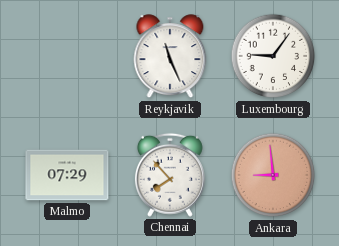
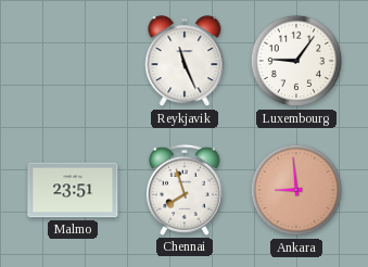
Malmo: 07:29 -> 23:51 (73, 190)
Chennai: 7:53 -> 7:57 (185, 190)
